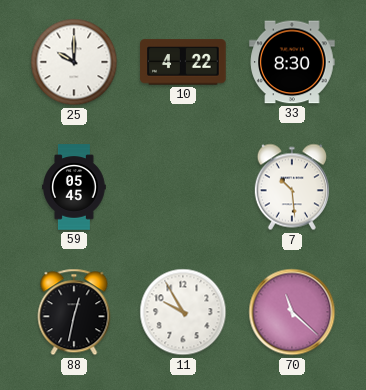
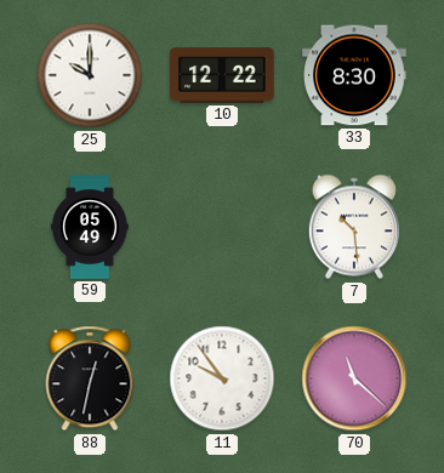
10: 4:22 -> 12:22 (222, 75)
59: 05:45 -> 05:49 (90, 227)
11: 9:55 -> 9:54 (222, 378)
